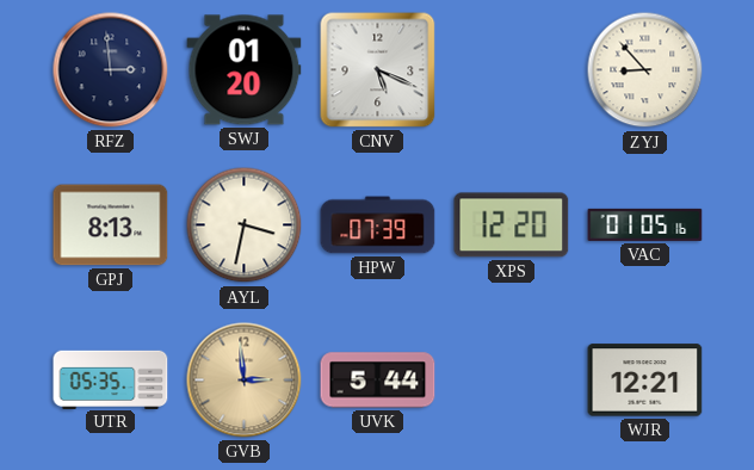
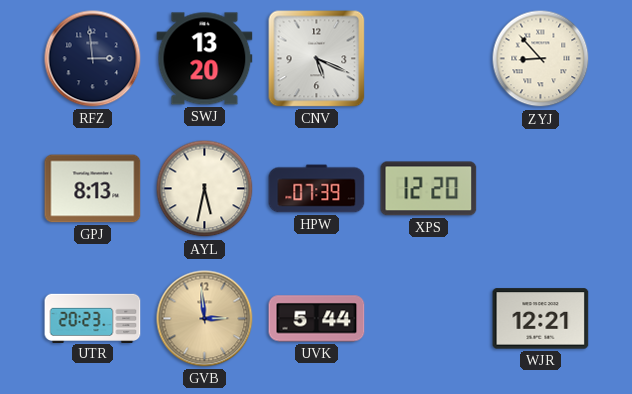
SWJ: 01:20 -> 13:20 (205, 59)
AYL: 3:32 -> 5:32 (205, 189)
VAC: 01:05 -> none (645, 224)
UTR: 05:35 -> 20:23 (93, 318)
